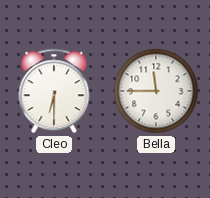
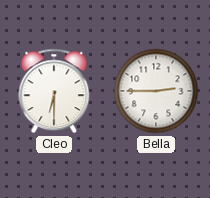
Bella: 11:45 -> 2:45 (156, 91)
